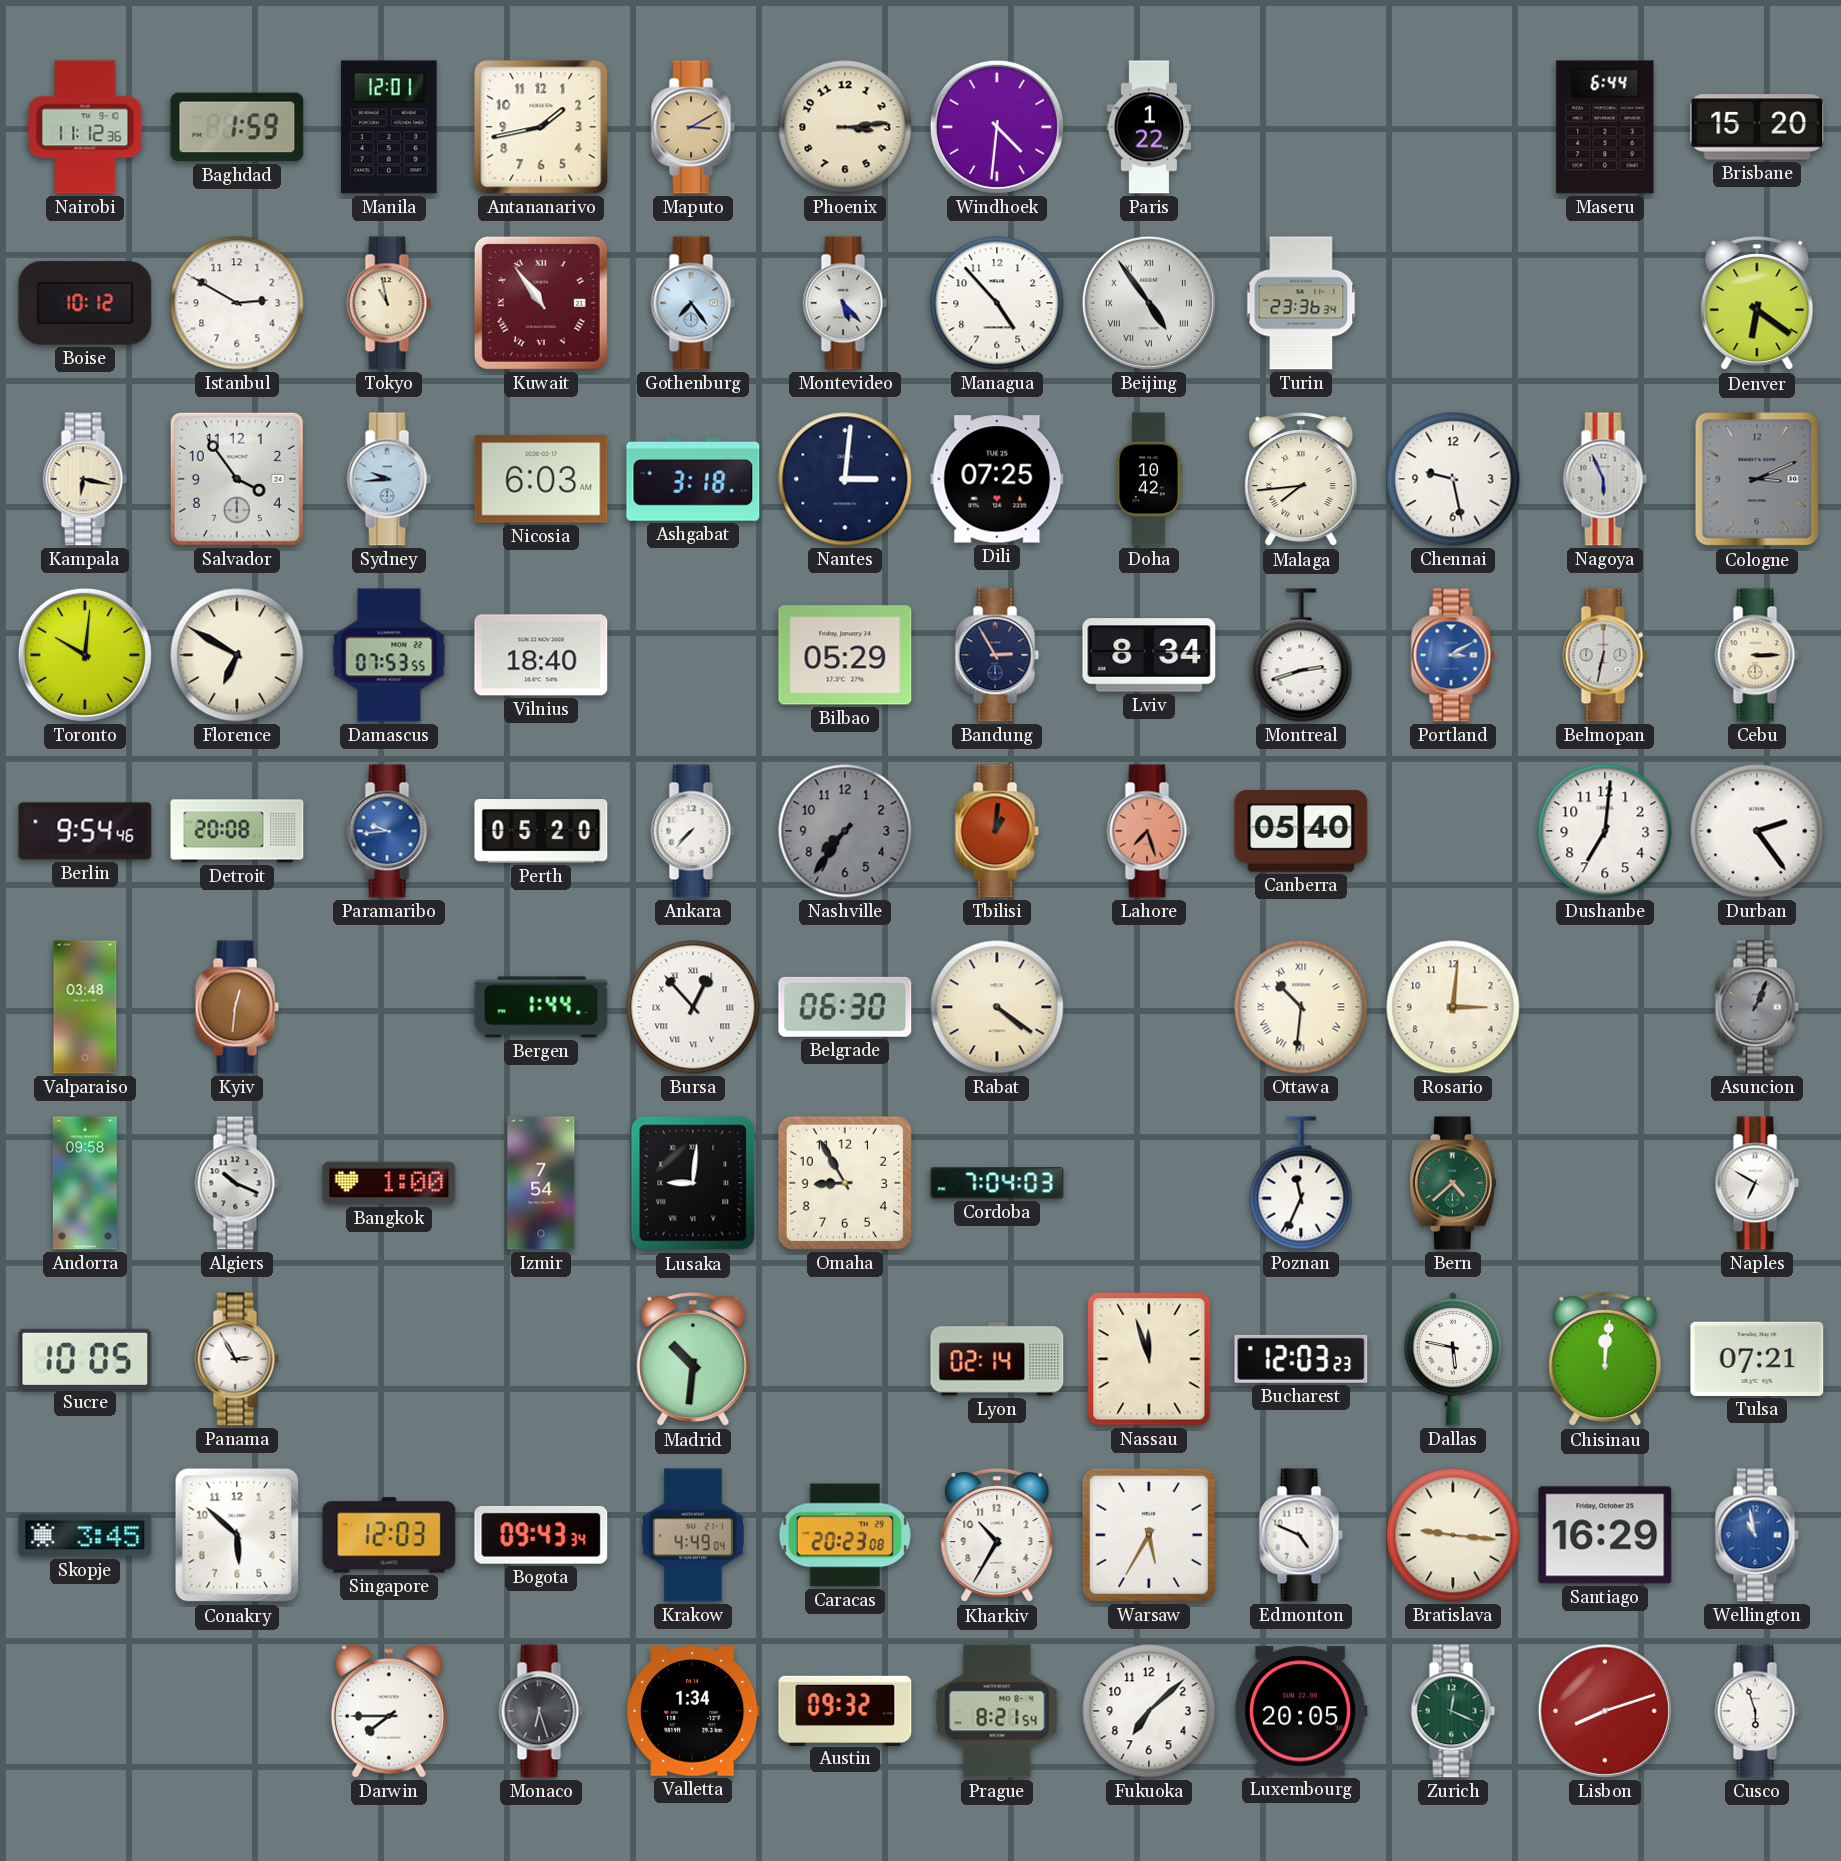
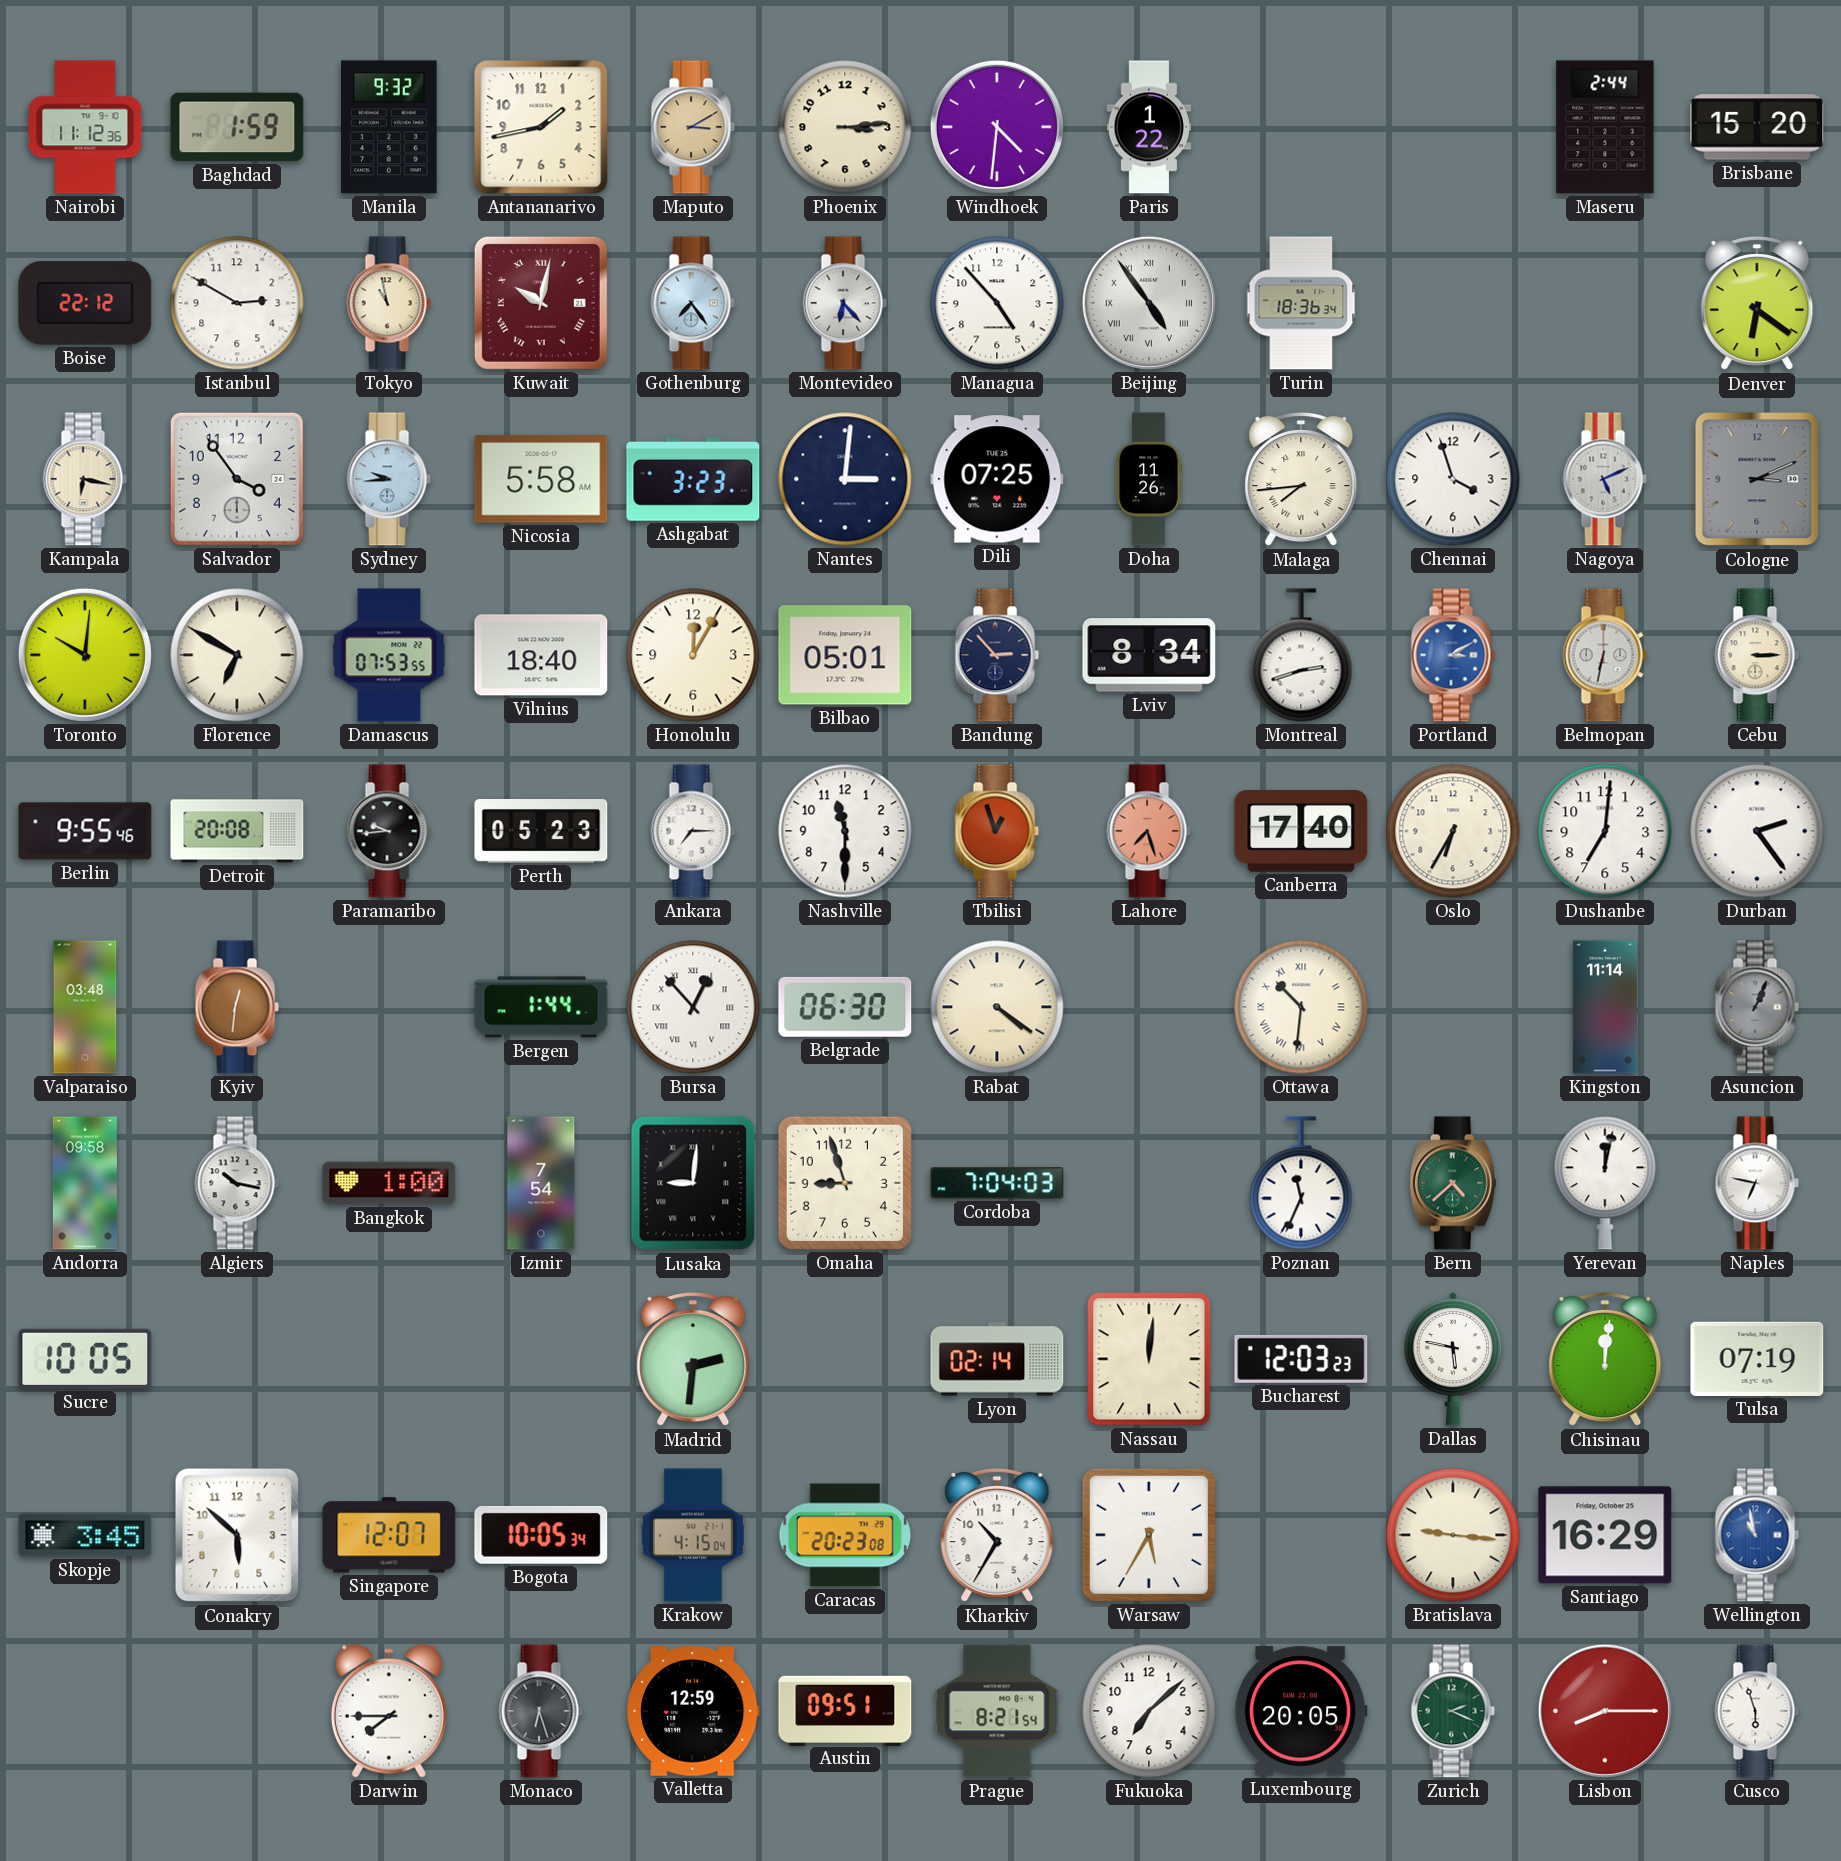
Manila: 12:01 -> 9:32 (389, 127)
Maseru: 6:44 -> 2:44 (1605, 127)
Boise: 10:12 -> 22:12 (85, 303)
Kuwait: 10:54 -> 10:02 (541, 303)
Montevideo: 5:23 -> 6:23 (845, 303)
Turin: 23:36 -> 18:36 (1301, 303)
Nicosia: 6:03 -> 5:58 (541, 479)
Ashgabat: 3:18 -> 3:23 (693, 480)
Doha: 10:42 -> 11:26 (1149, 479)
Chennai: 9:28 -> 3:57 (1453, 479)
Nagoya: 5:56 -> 5:11 (1605, 479)
Honolulu: none -> 12:05 (693, 655)
Bilbao: 05:29 -> 05:01 (845, 655)
Bandung: 2:55 -> 2:53 (997, 655)
Berlin: 9:54 -> 9:55 (85, 831)
Paramaribo dial: blue -> black (389, 831)
Perth: 05:20 -> 05:23 (541, 832)
Ankara: 7:37 -> 7:15 (693, 831)
Nashville: 7:36 -> 11:30 (845, 831)
Nashville dial: grey -> white (845, 831)
Tbilisi: 1:01 -> 12:57 (997, 831)
Canberra: 05:40 -> 17:40 (1301, 832)
Oslo: none -> 6:35 (1453, 831)
Rosario: 3:01 -> none (1453, 1007)
Kingston: none -> 11:14 (1605, 1007)
Algiers: 10:19 -> 10:17 (237, 1183)
Omaha: 8:55 -> 8:57 (845, 1183)
Yerevan: none -> 12:02 (1605, 1183)
Naples: 6:50 -> 6:47 (1757, 1183)
Panama: 2:55 -> none (237, 1359)
Madrid: 10:31 -> 2:31 (693, 1359)
Nassau: 11:57 -> 12:01 (1149, 1359)
Tulsa: 07:21 -> 07:19 (1757, 1359)
Singapore: 12:03 -> 12:07 (389, 1535)
Bogota: 09:43 -> 10:05 (541, 1535)
Krakow: 4:49 -> 4:15 (693, 1535)
Edmonton: 4:49 -> none (1301, 1535)
Valletta: 1:34 -> 12:59 (693, 1712)
Austin: 09:32 -> 09:51 (845, 1710)
Zurich: 12:19 -> 2:19 (1453, 1711)
Lisbon: 8:12 -> 8:15 (1605, 1711)
